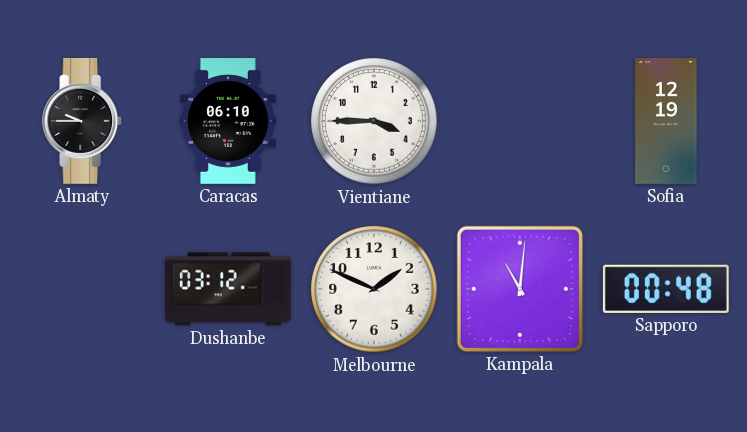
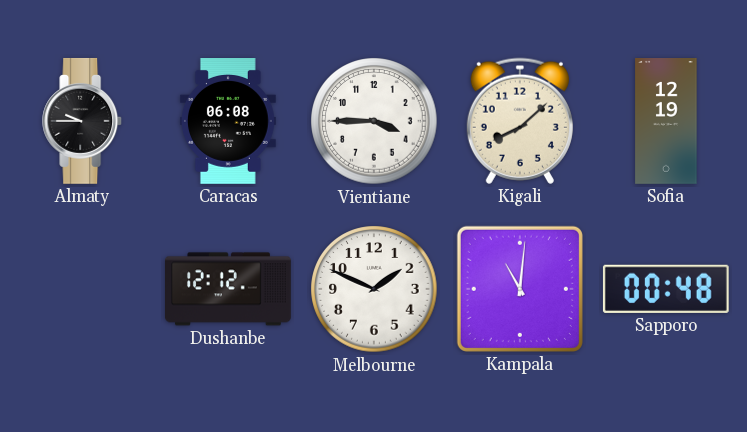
Caracas: 06:10 -> 06:08 (228, 122)
Kigali: none -> 8:08 (520, 121)
Dushanbe: 03:12 -> 12:12 (229, 289)
